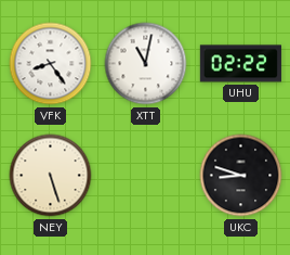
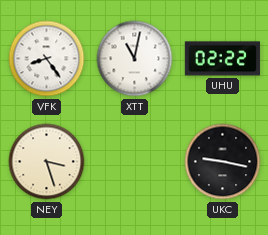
NEY: 5:27 -> 3:27 (47, 162)
UKC: 8:48 -> 9:17 (223, 162)
